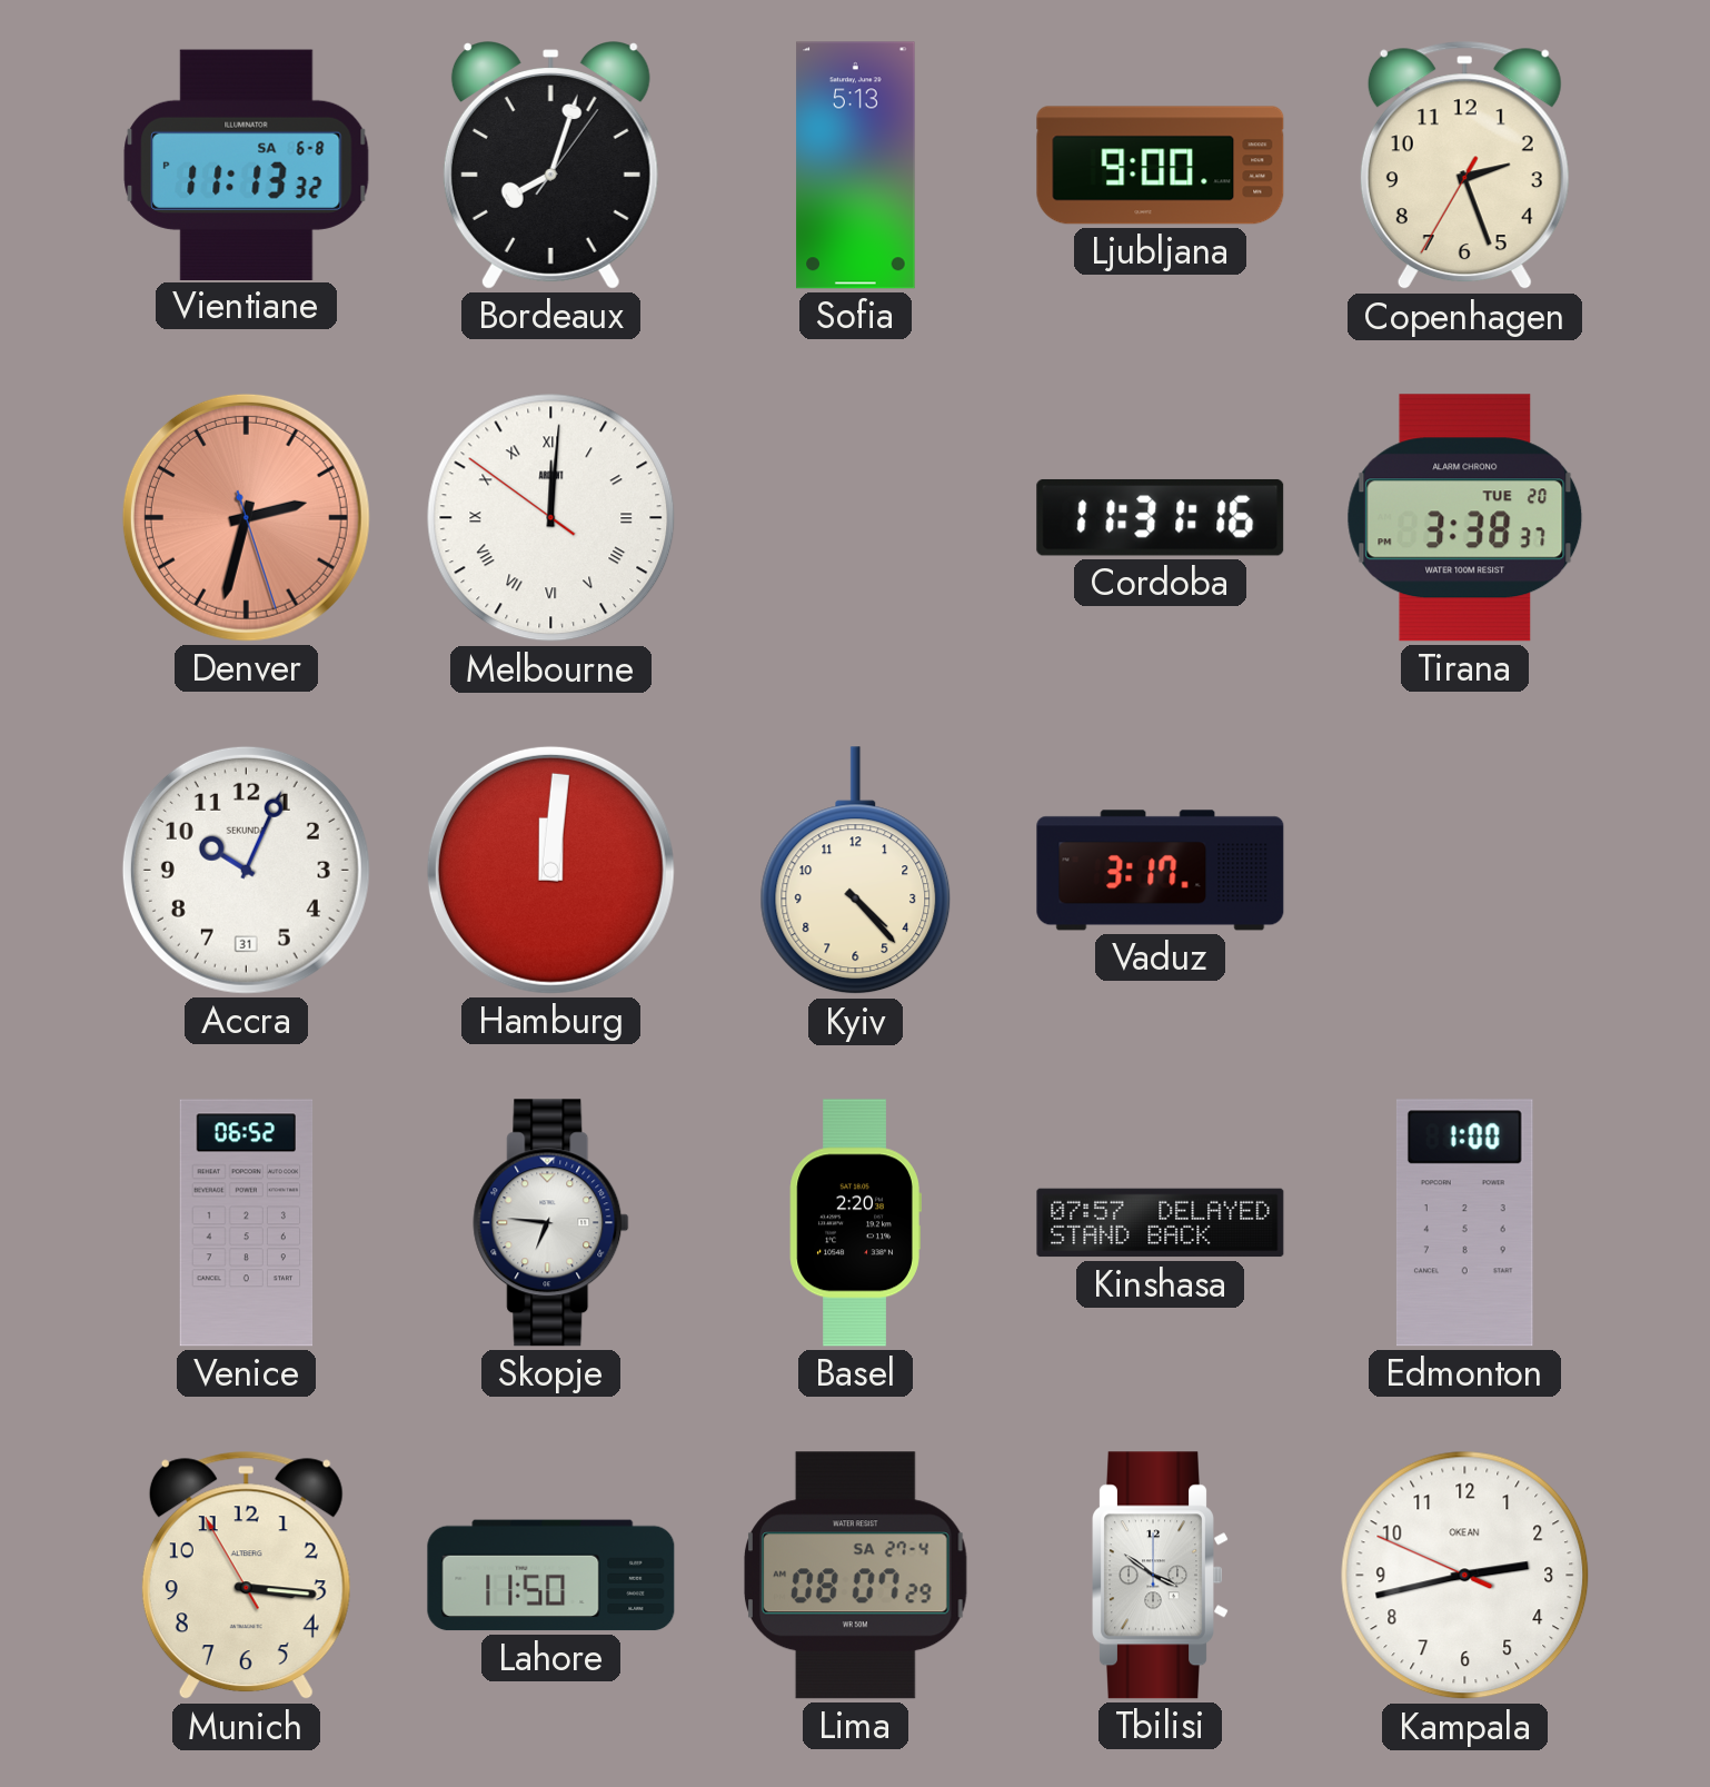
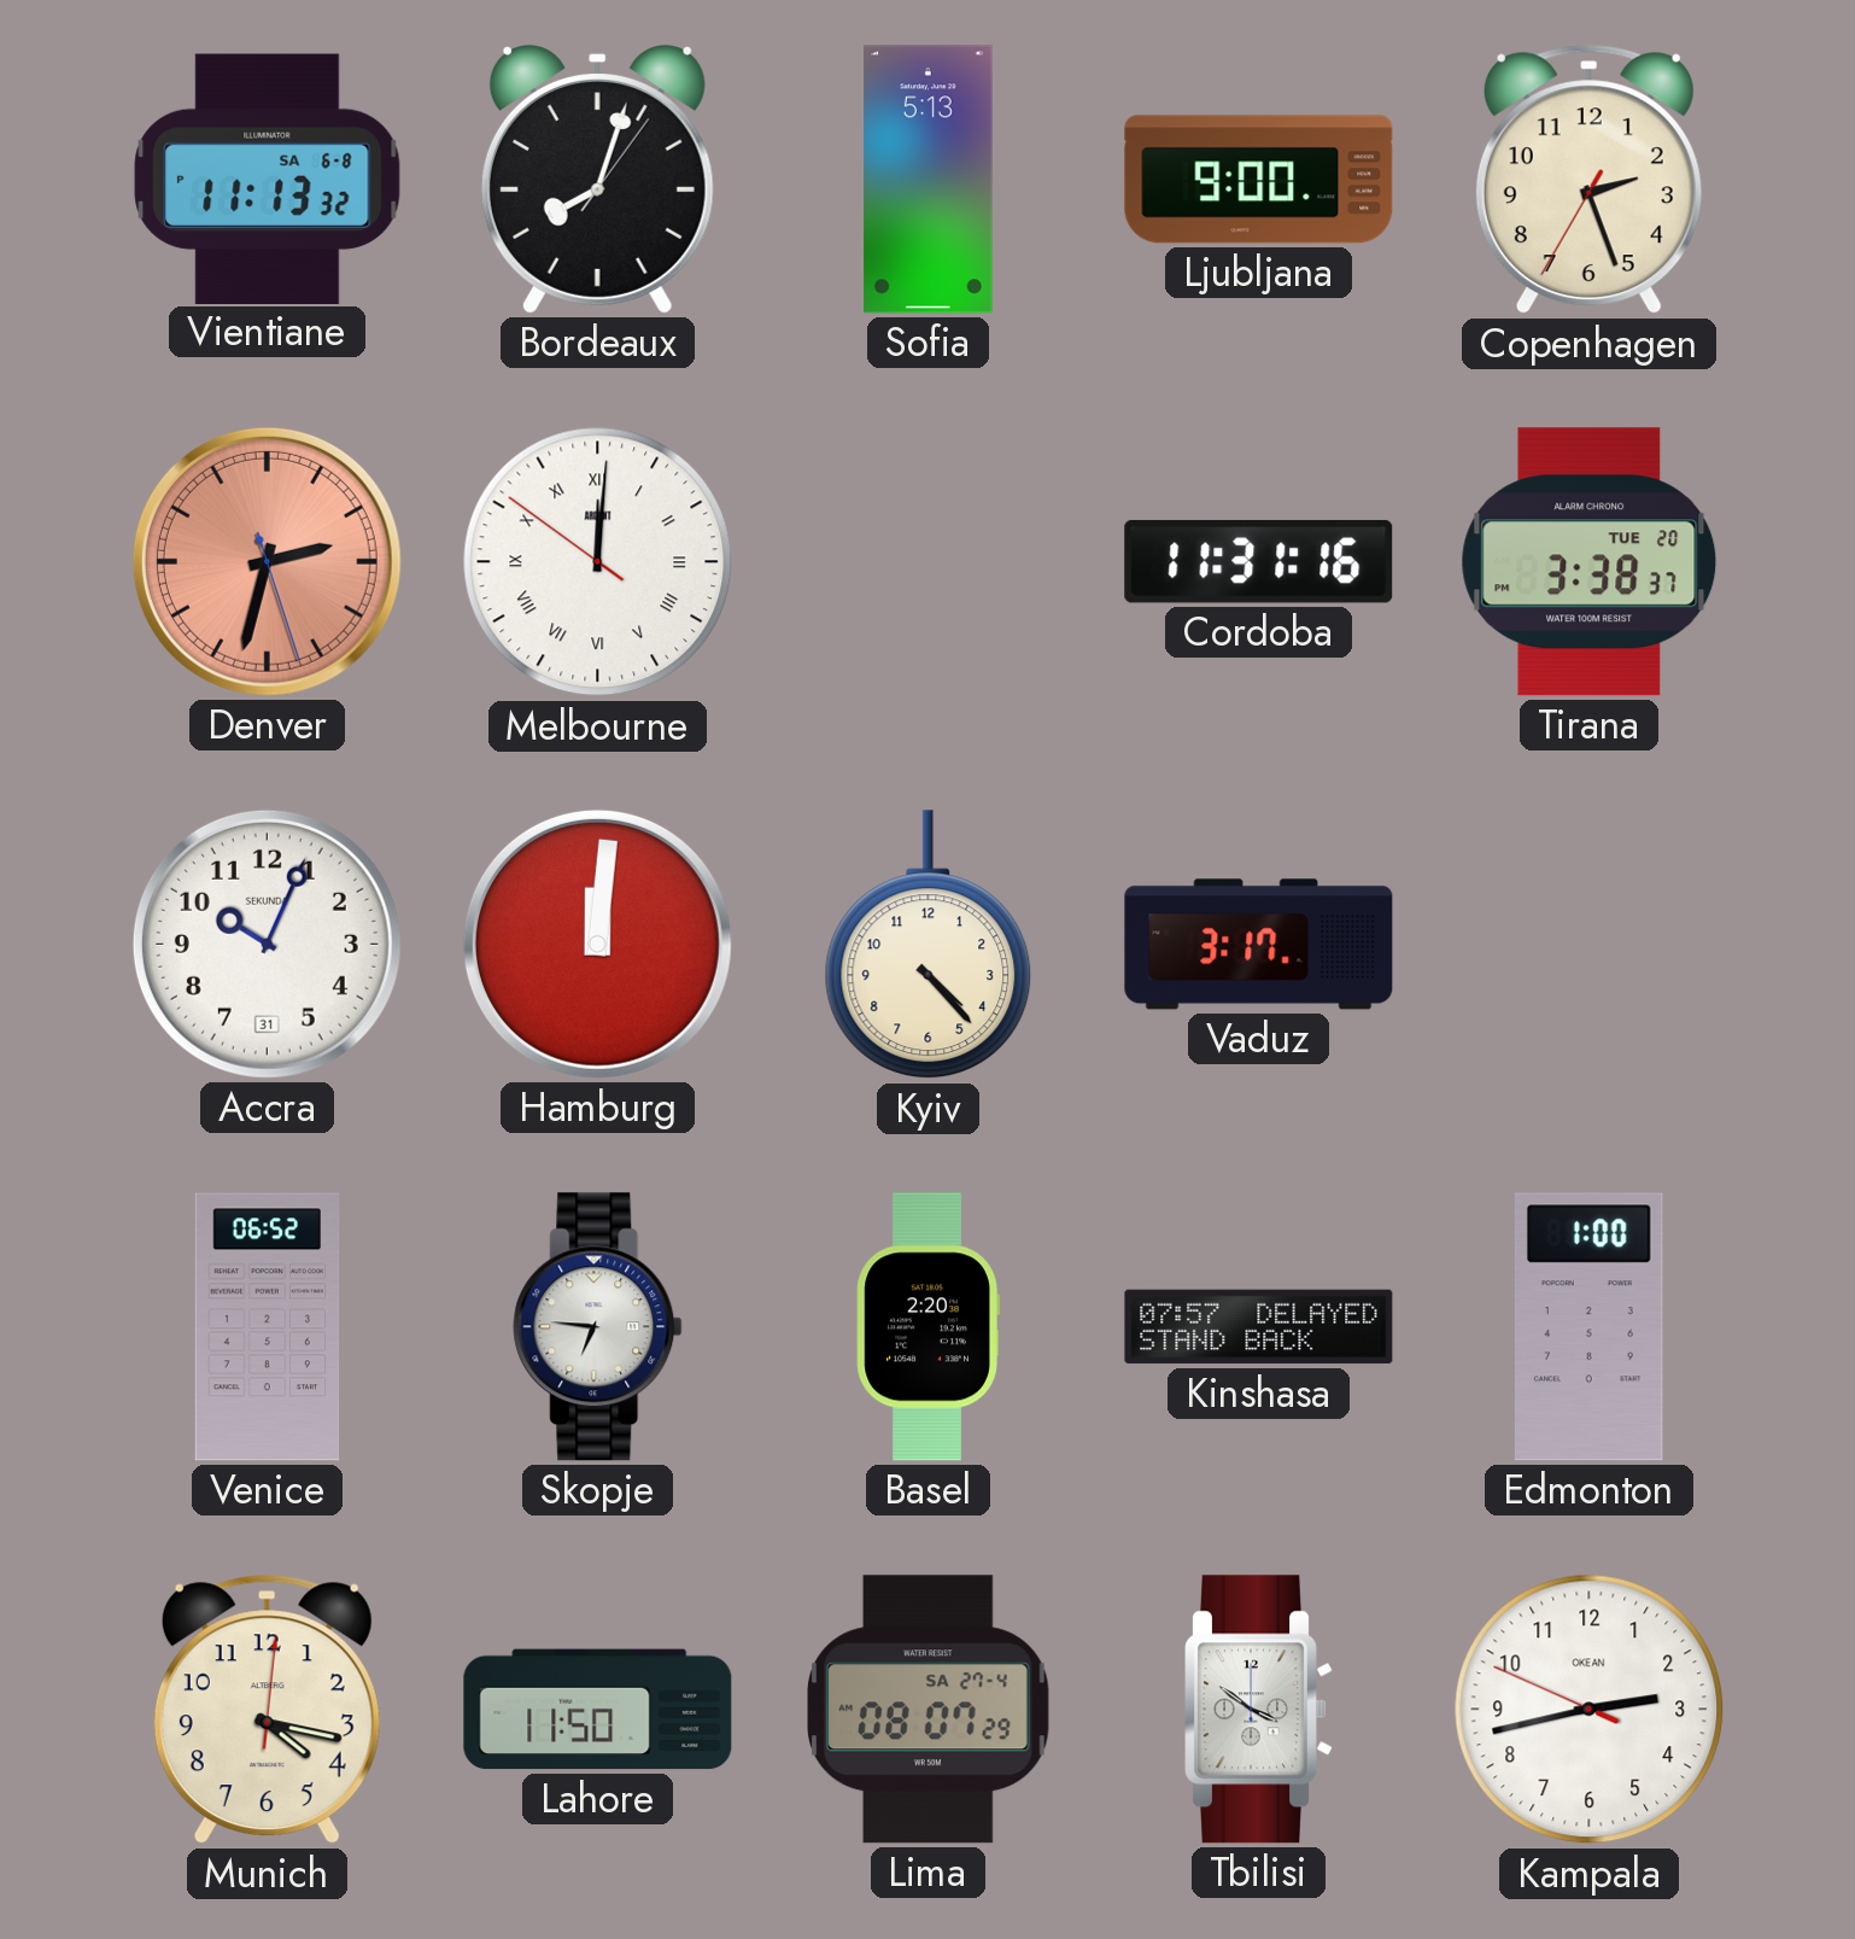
Munich: 3:15 -> 4:17 (267, 1710)
